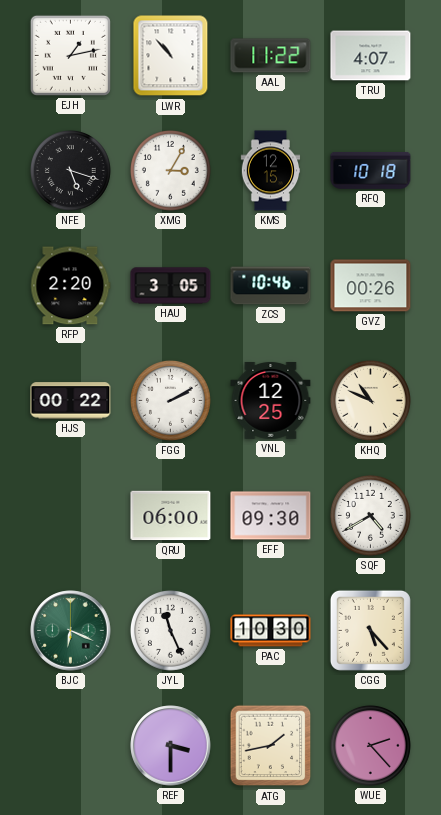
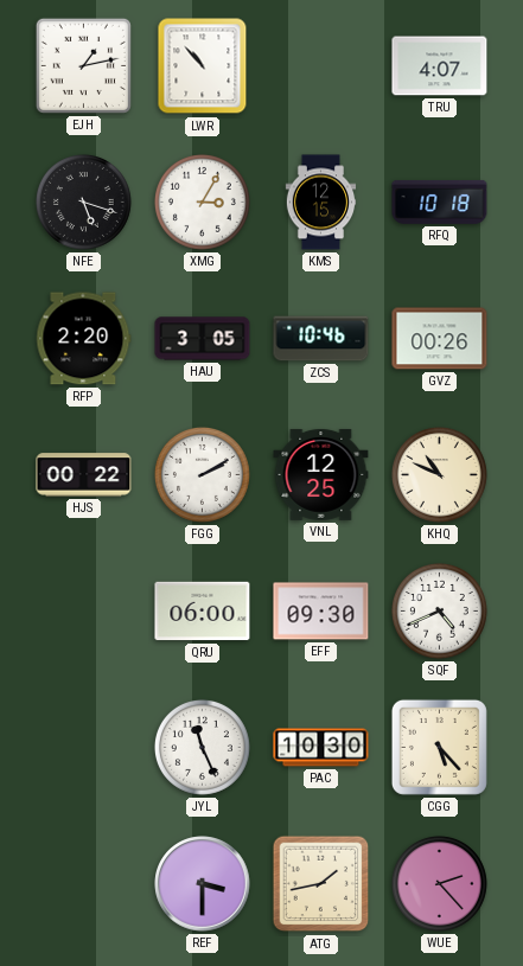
AAL: 11:22 -> none (271, 56)
SQF: 4:40 -> 4:41 (439, 610)
BJC: 6:19 -> none (71, 631)
